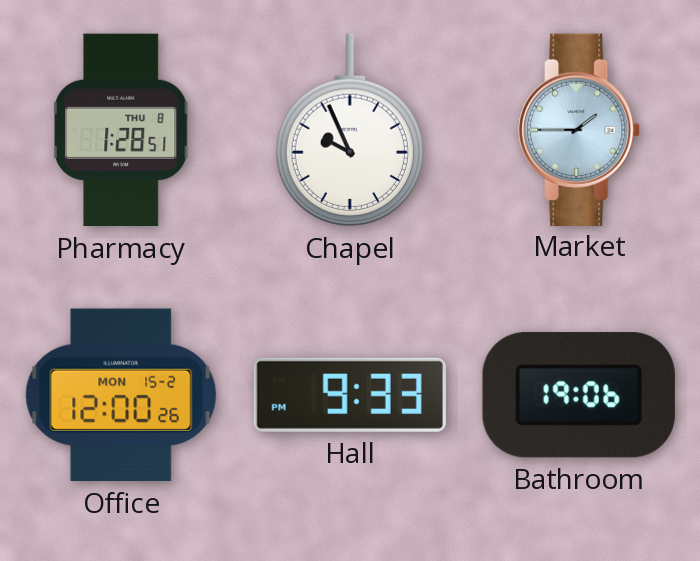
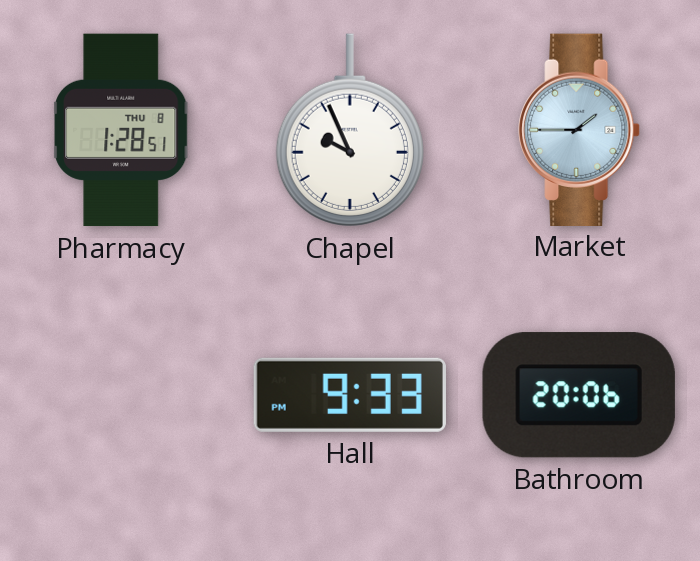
Office: 12:00 -> none (121, 395)
Bathroom: 19:06 -> 20:06 (579, 395)
